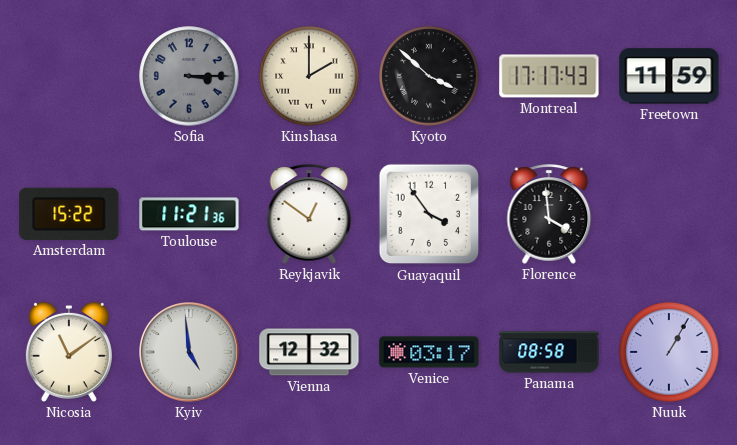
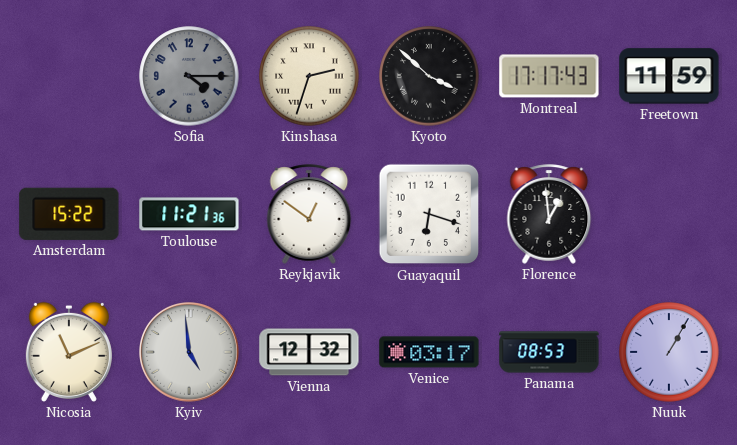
Sofia: 3:15 -> 4:15 (189, 76)
Kinshasa: 2:00 -> 2:33 (309, 76)
Guayaquil: 3:54 -> 6:18 (429, 214)
Florence: 3:59 -> 12:59 (549, 214)
Nicosia: 11:09 -> 11:11 (69, 352)
Panama: 08:58 -> 08:53 (549, 352)
